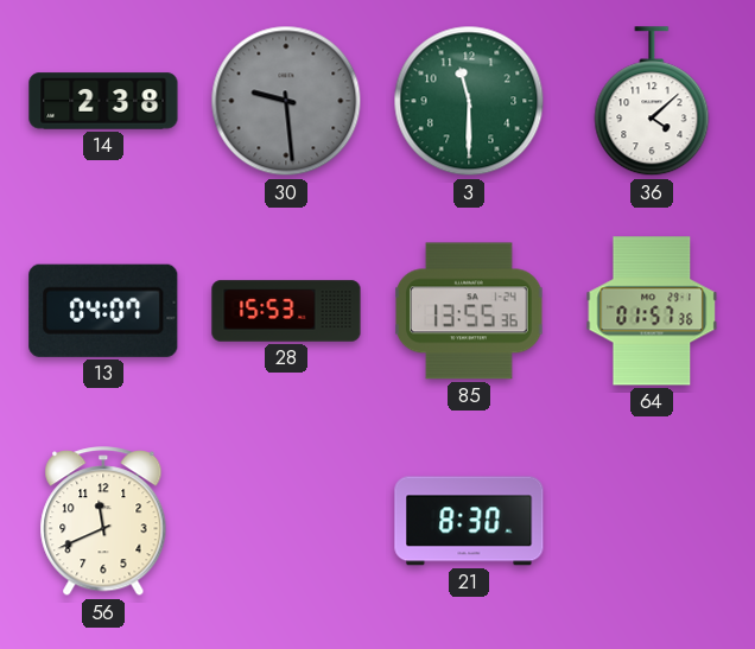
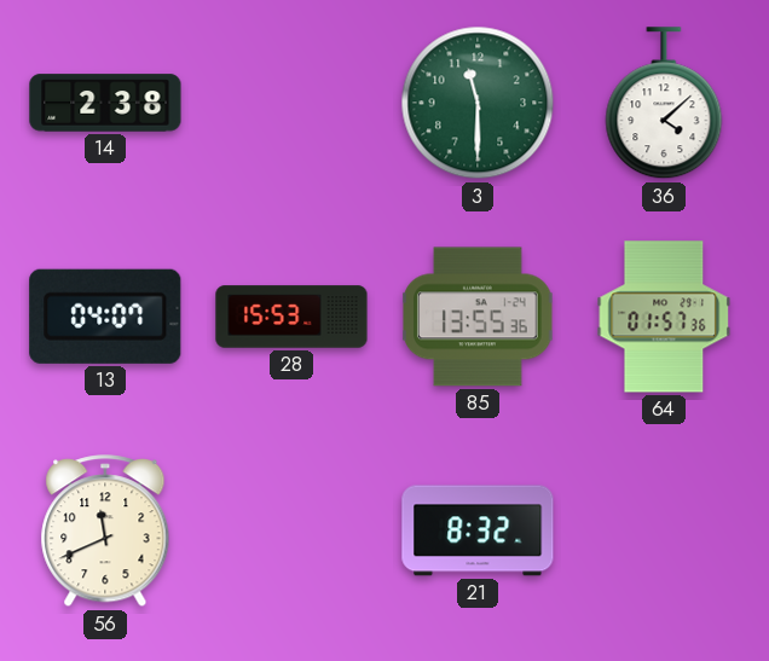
30: 9:29 -> none (286, 101)
21: 8:30 -> 8:32 (478, 530)
